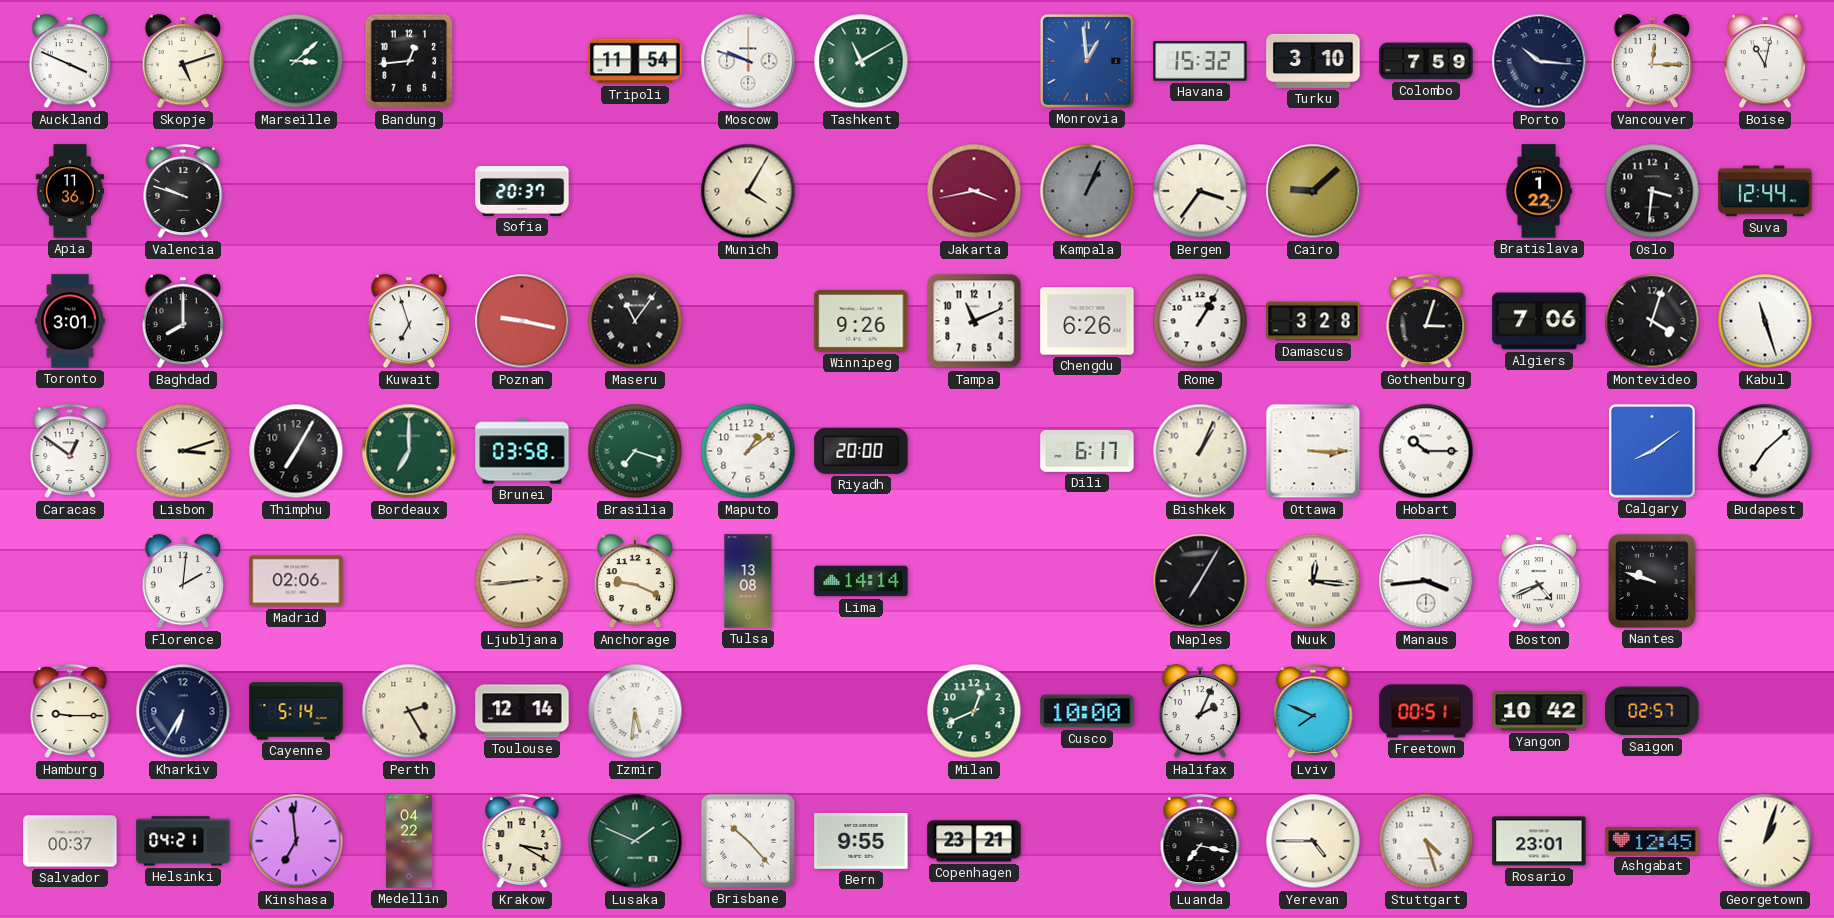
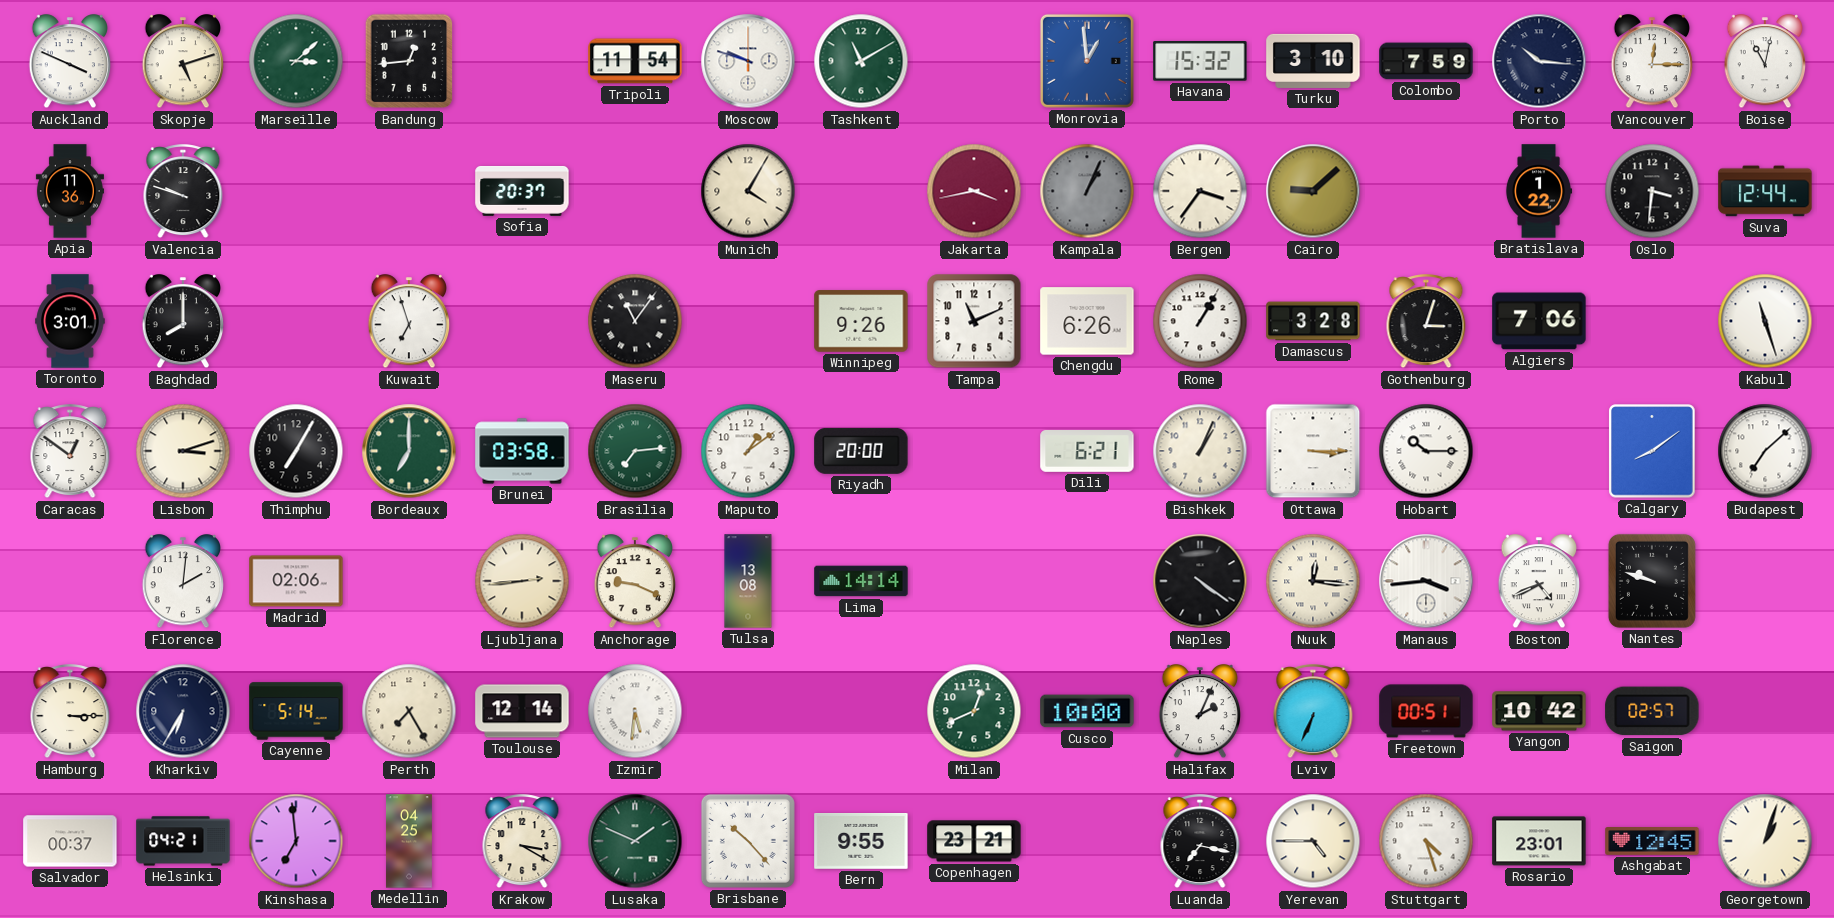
Poznan: 9:17 -> none (522, 321)
Montevideo: 4:03 -> none (1652, 321)
Brasilia: 7:18 -> 7:14 (635, 451)
Dili: 6:17 -> 6:21 (1087, 452)
Naples: 7:05 -> 4:21 (1200, 581)
Hamburg: 9:15 -> 3:15 (70, 712)
Perth: 2:25 -> 7:25 (409, 711)
Lviv: 7:49 -> 6:34 (1313, 712)
Medellin: 04:22 -> 04:25 (409, 841)
